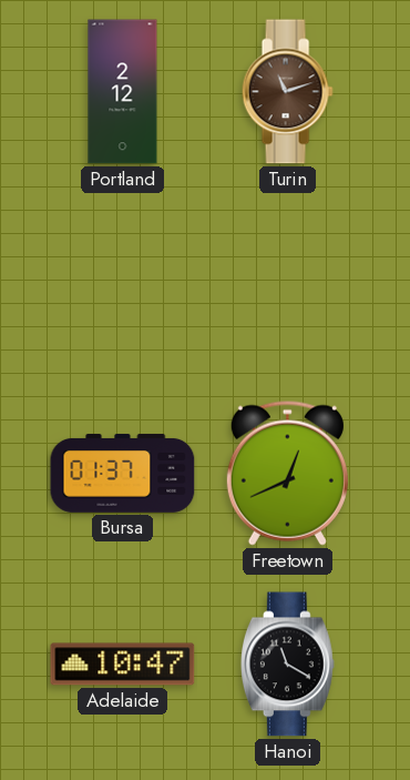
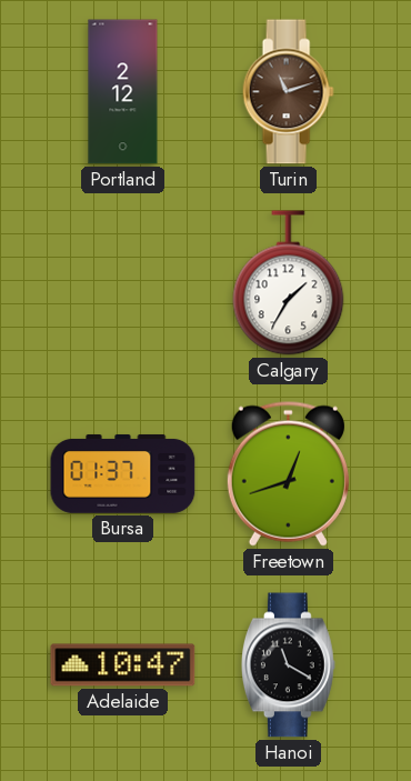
Calgary: none -> 1:35 (289, 283)
Freetown: 12:41 -> 12:42 (288, 473)
